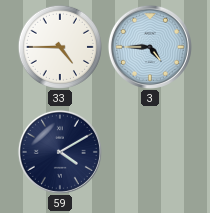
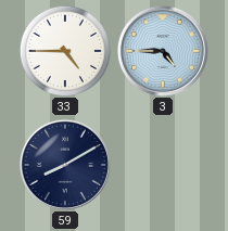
59: 4:10 -> 8:10 (65, 165)
